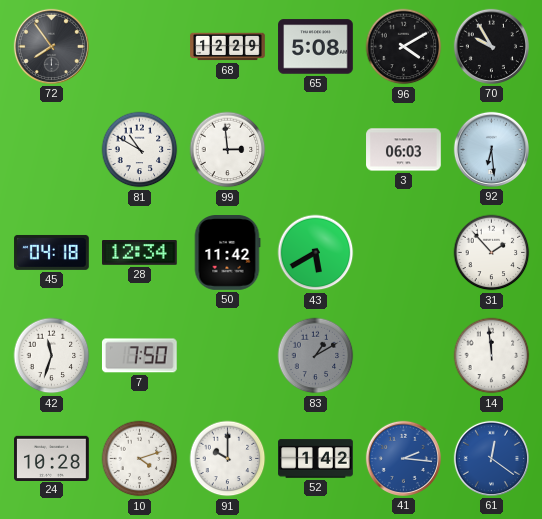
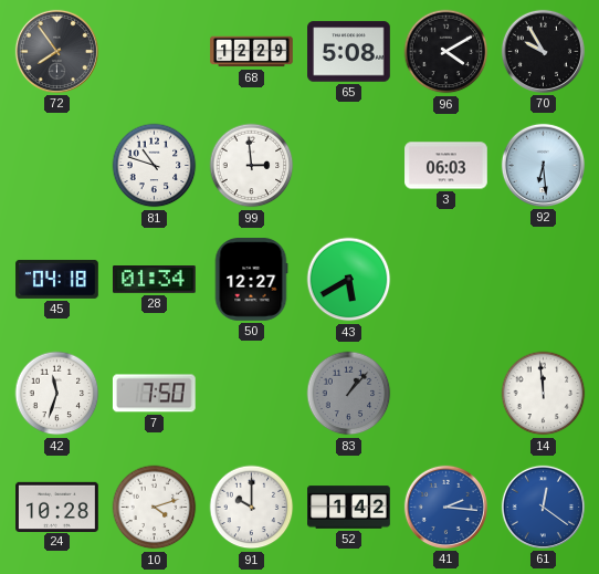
81: 10:50 -> 10:48 (155, 166)
28: 12:34 -> 01:34 (155, 280)
50: 11:42 -> 12:27 (251, 280)
31: 1:53 -> none (492, 253)
83: 1:10 -> 1:07 (349, 394)
